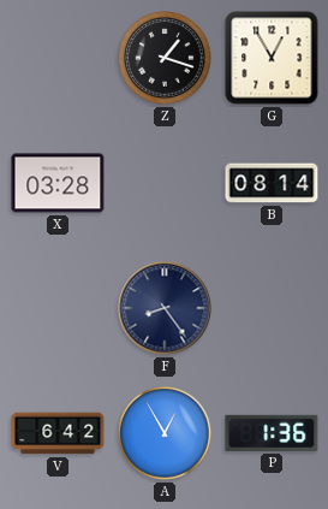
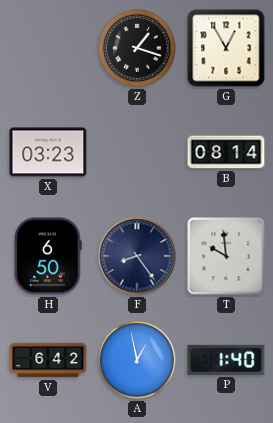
X: 03:28 -> 03:23 (48, 152)
H: none -> 6:50 (48, 256)
T: none -> 9:59 (226, 256)
A: 12:55 -> 12:58 (137, 360)
P: 1:36 -> 1:40 (226, 360)
